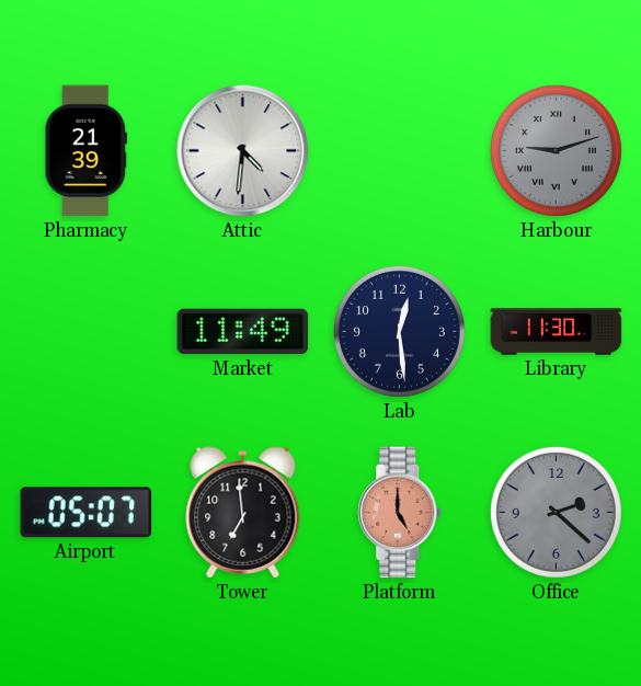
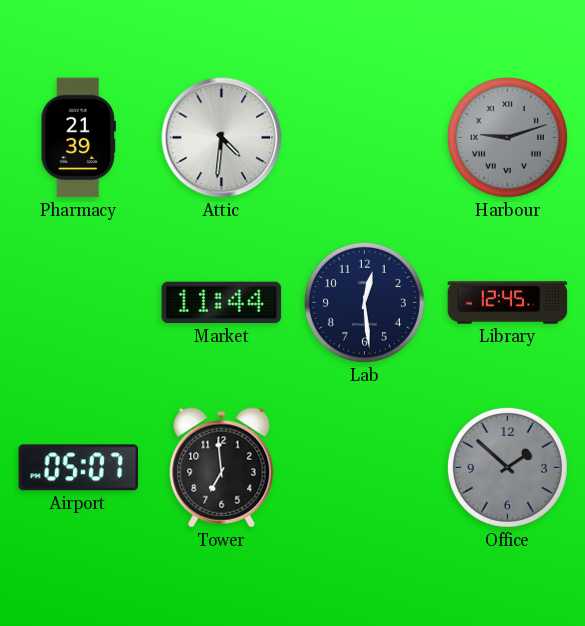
Market: 11:49 -> 11:44 (222, 303)
Library: 11:30 -> 12:45 (508, 303)
Platform: 5:00 -> none (400, 513)
Office: 2:22 -> 1:52 (507, 467)
